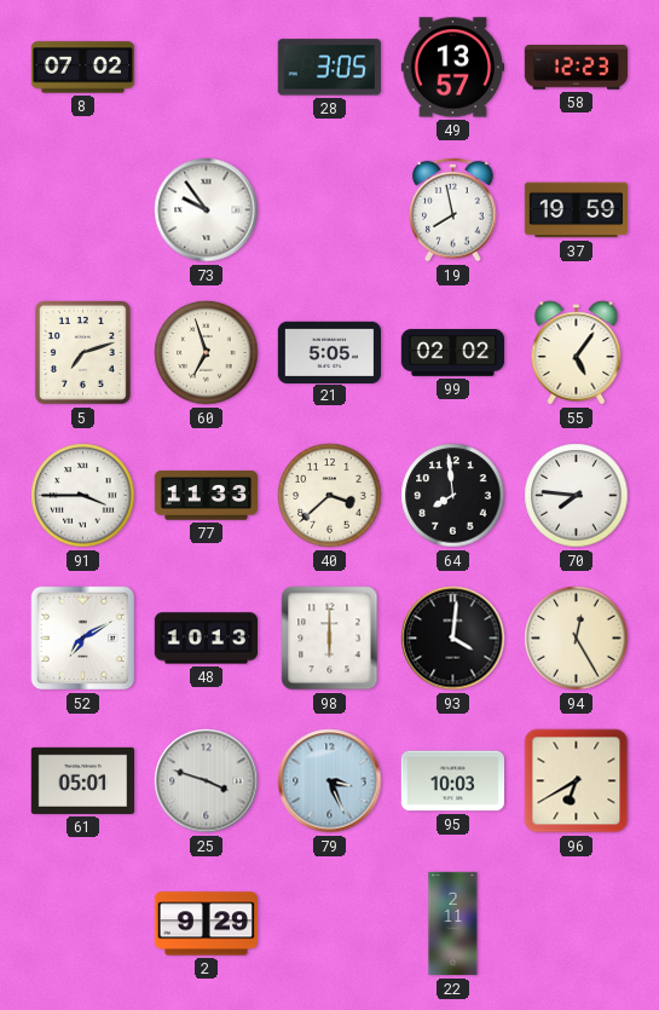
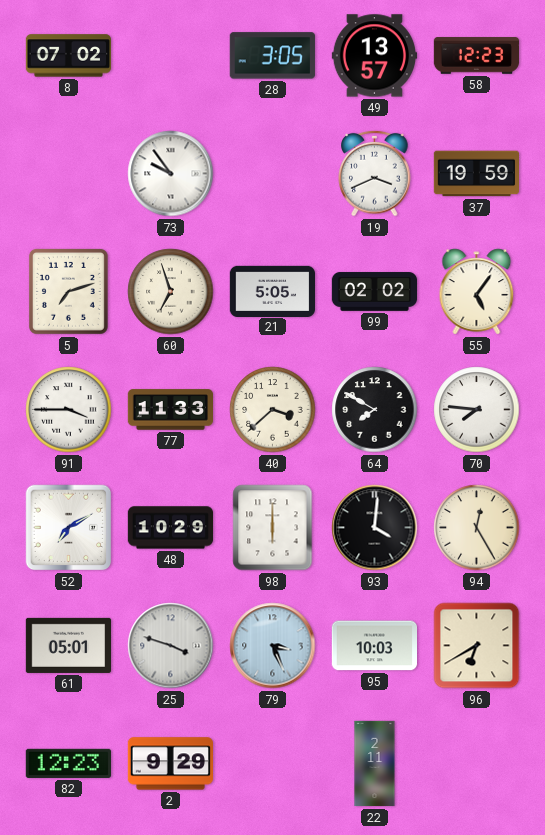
19: 7:58 -> 3:41 (375, 173)
64: 7:59 -> 7:50 (375, 410)
48: 10:13 -> 10:29 (171, 528)
82: none -> 12:23 (68, 763)
